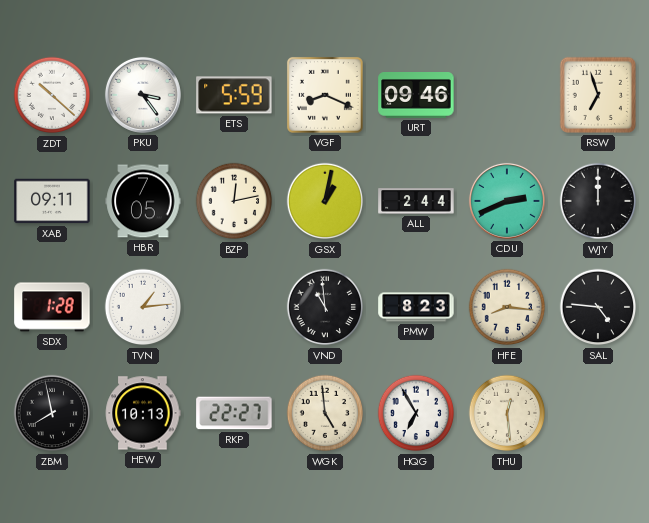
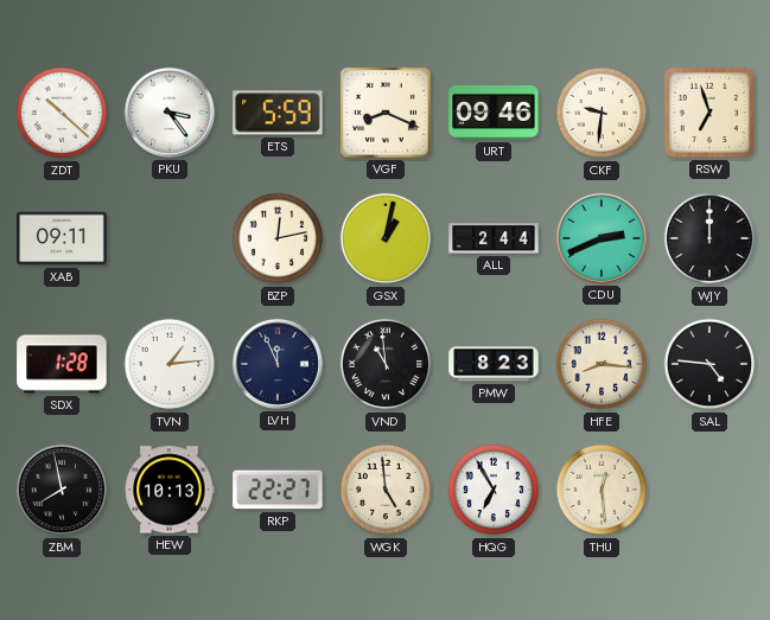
CKF: none -> 9:31 (602, 113)
HBR: 7:05 -> none (143, 201)
LVH: none -> 11:56 (278, 364)
